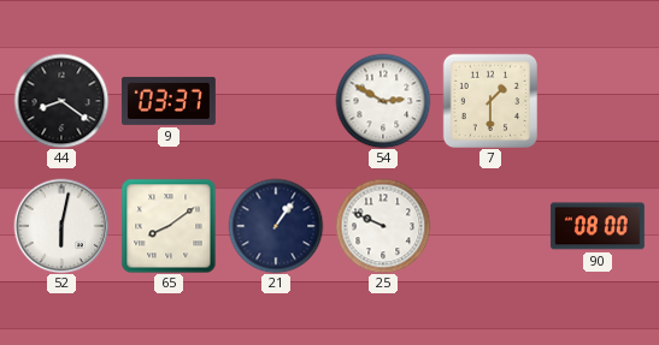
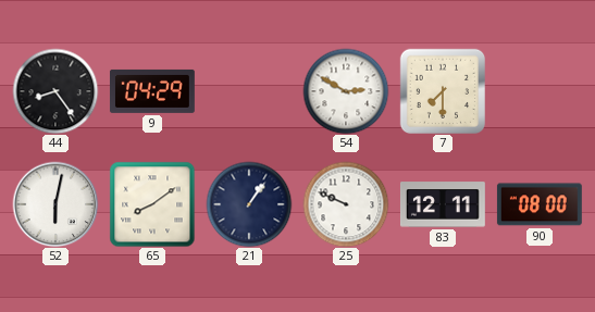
44: 8:21 -> 8:24 (55, 91)
9: 03:37 -> 04:29 (152, 91)
7: 1:30 -> 7:30 (442, 90)
83: none -> 12:11 (443, 204)
